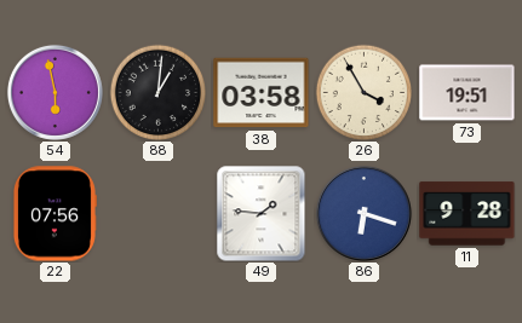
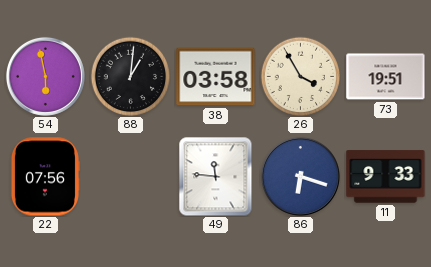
49: 1:46 -> 11:46 (216, 176)
11: 9:28 -> 9:33 (386, 177)
